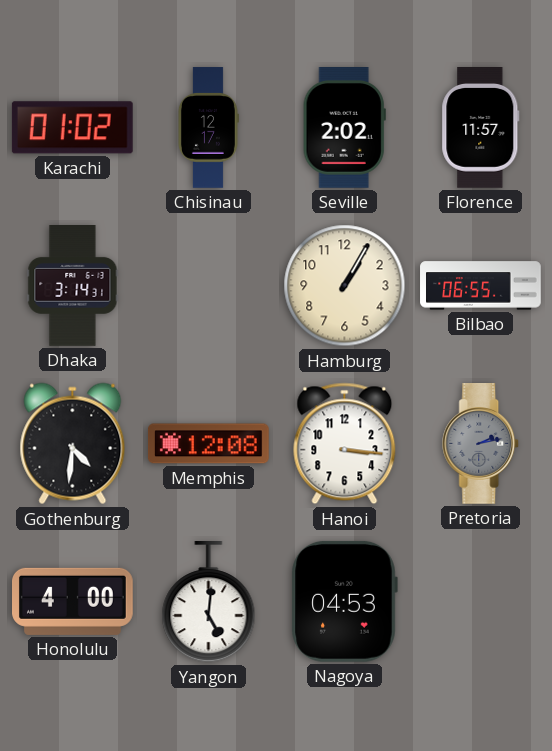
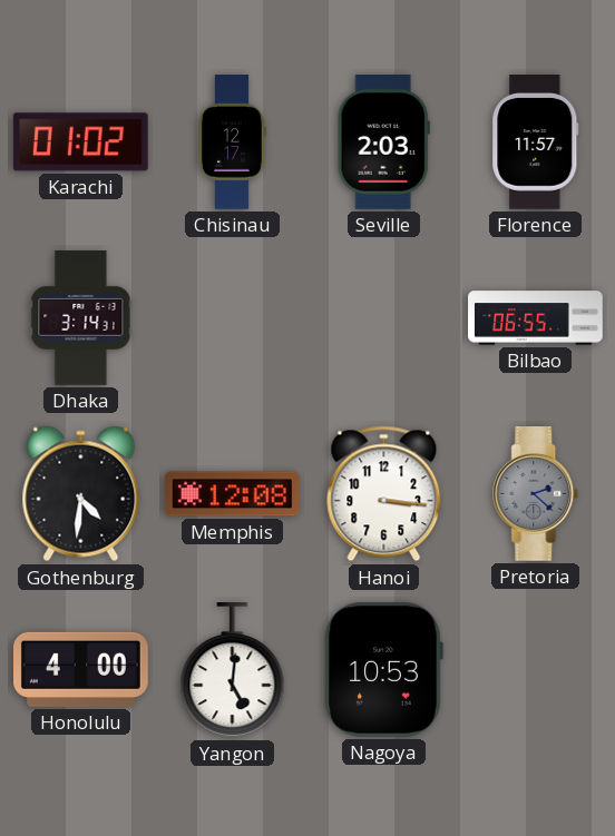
Seville: 2:02 -> 2:03 (383, 142)
Hamburg: 1:05 -> none (345, 286)
Pretoria: 2:13 -> 2:22 (536, 494)
Nagoya: 04:53 -> 10:53 (383, 669)
